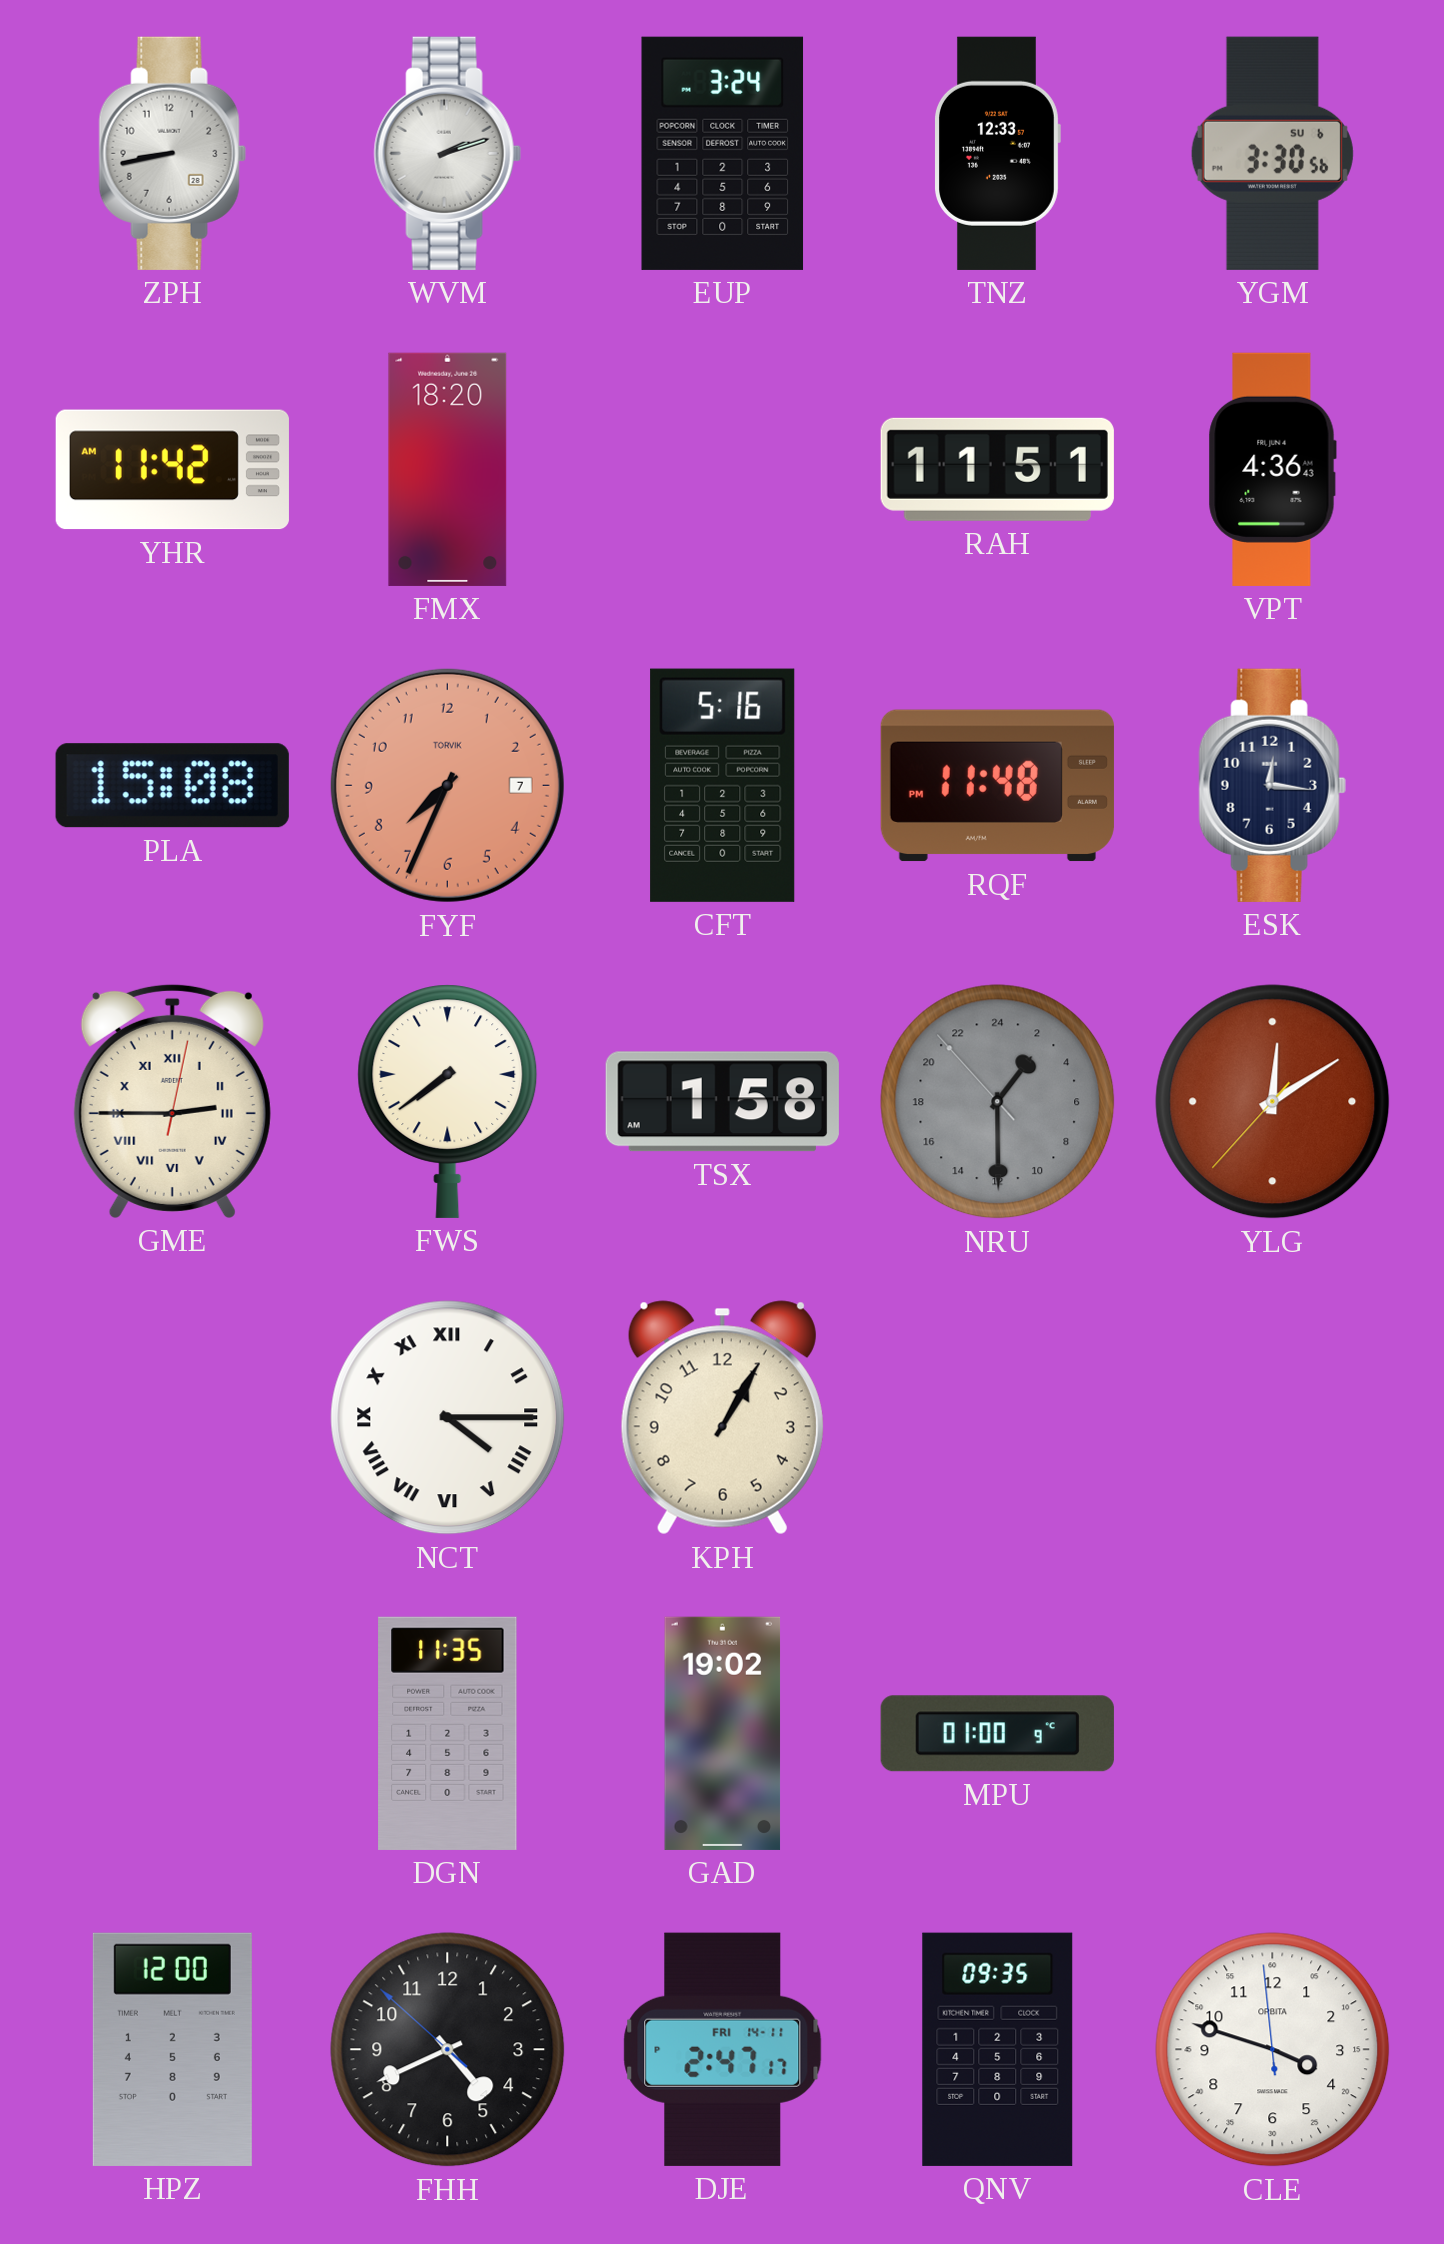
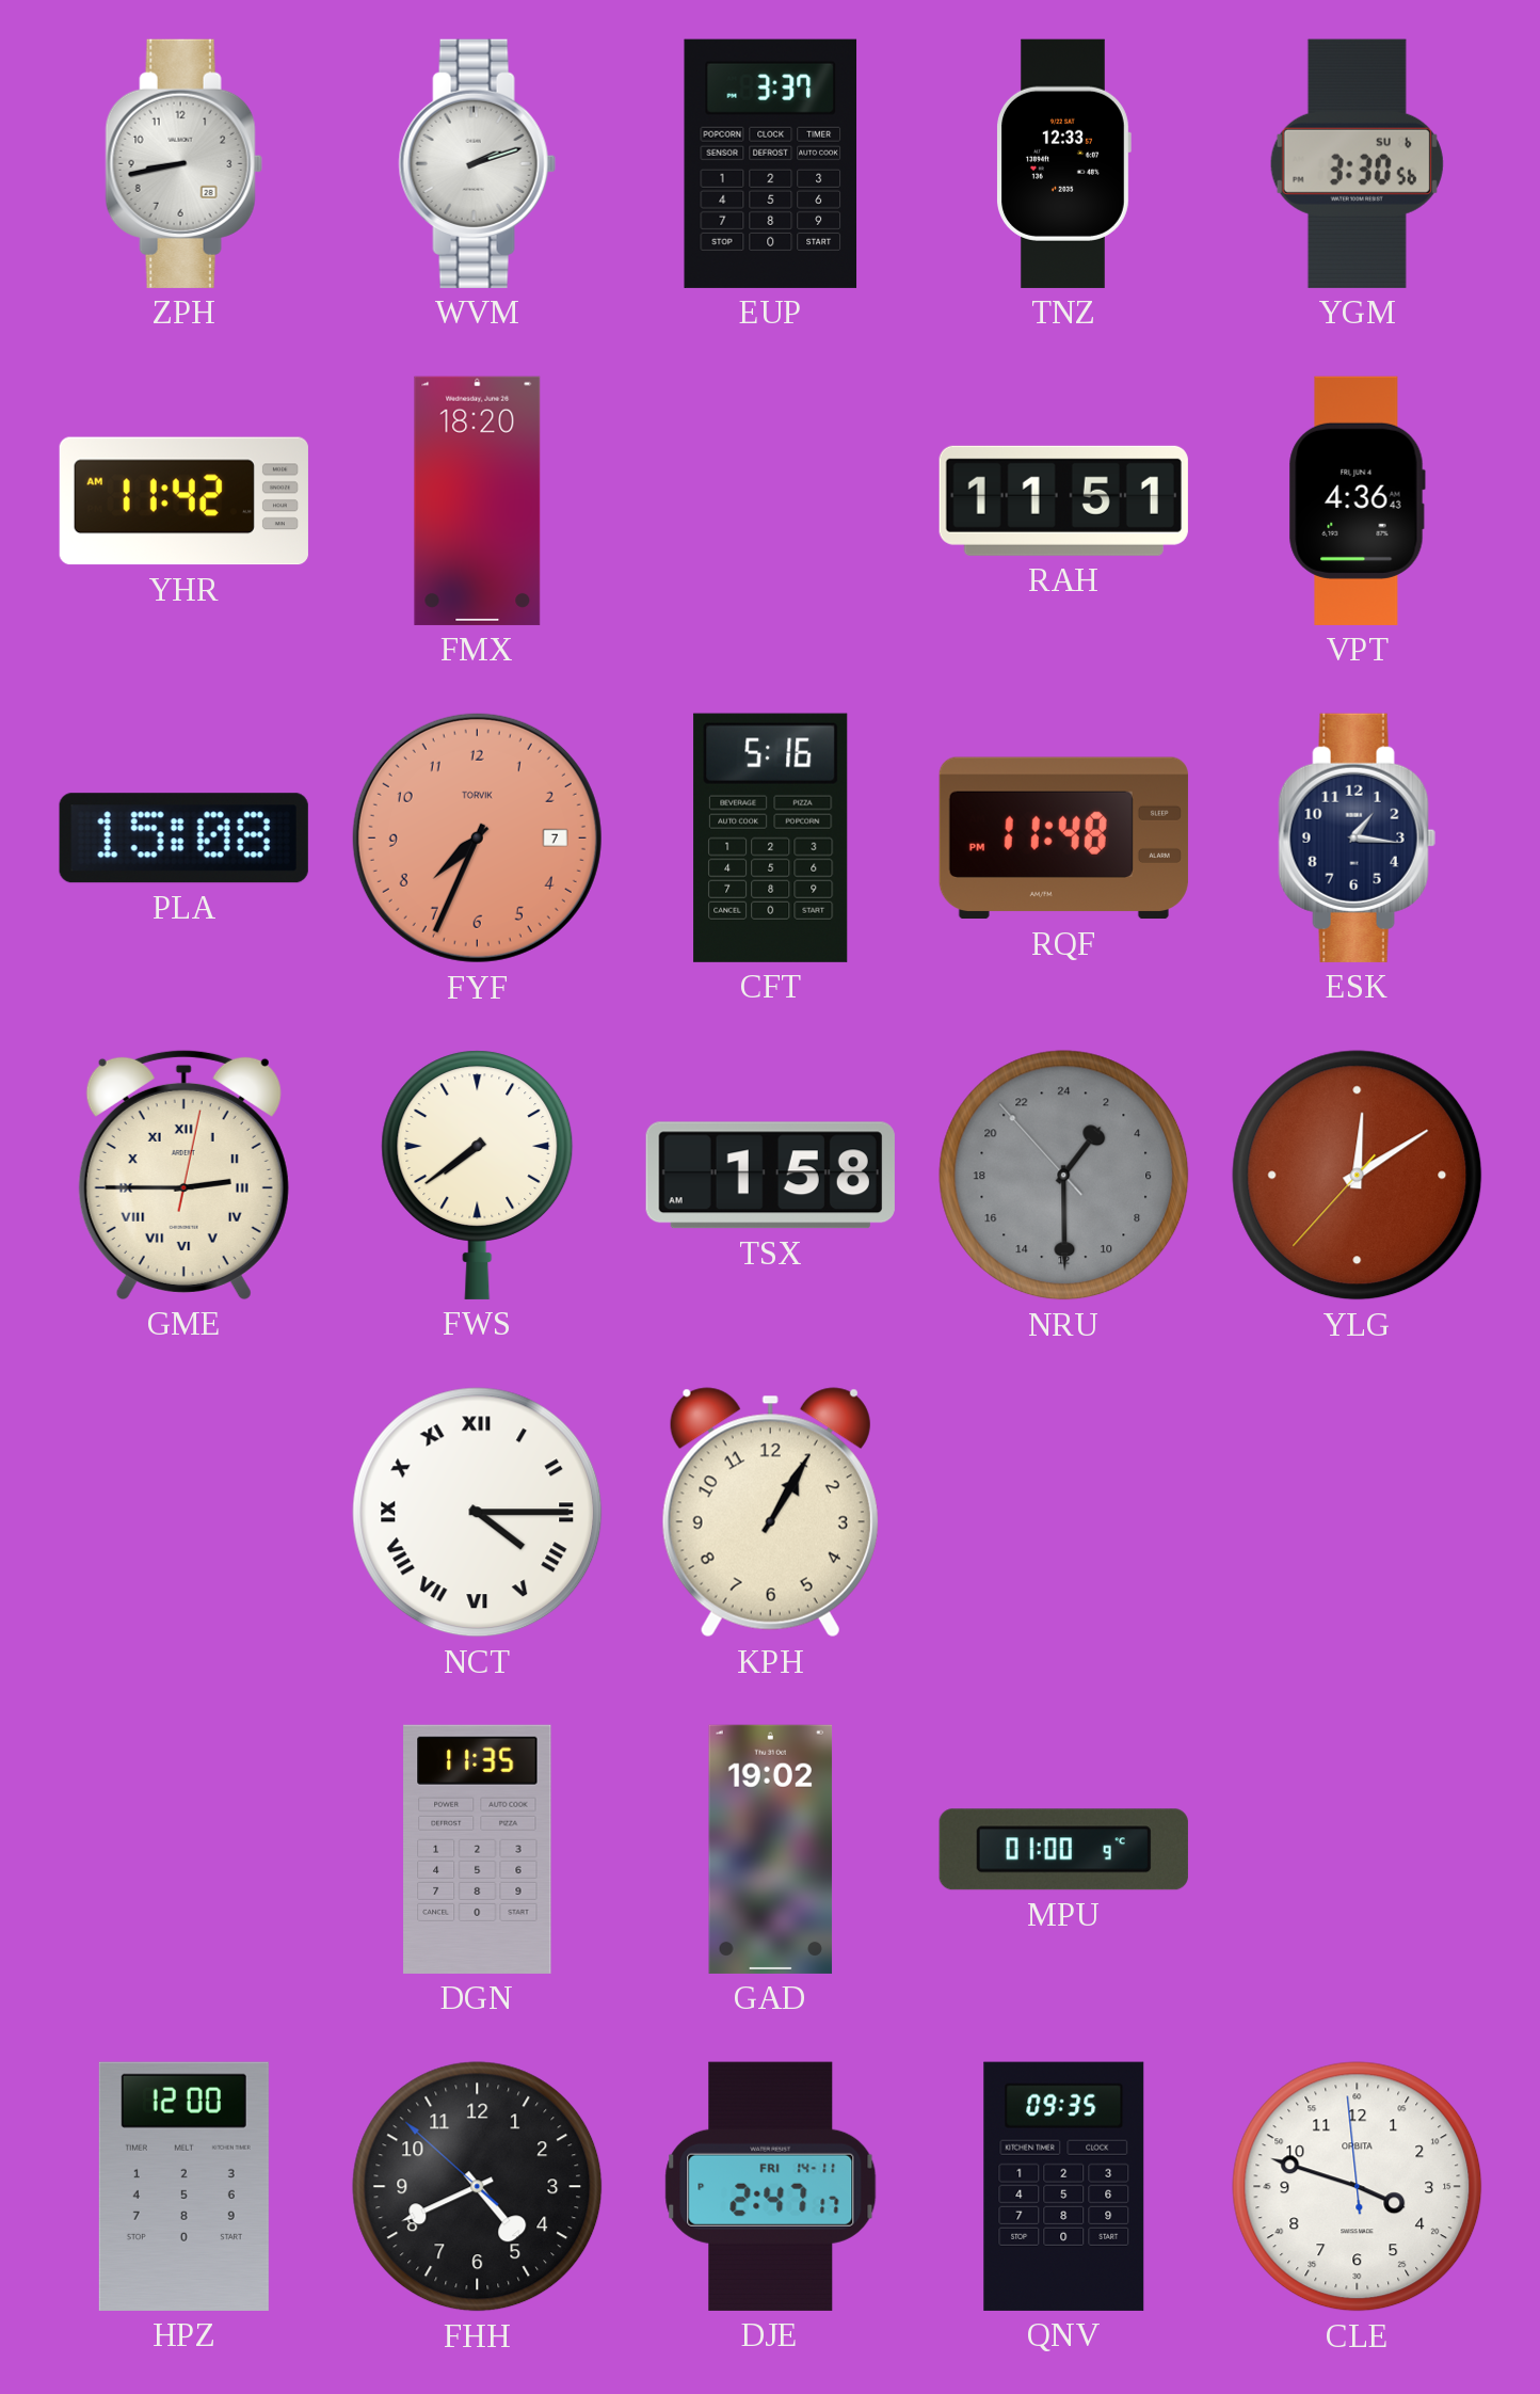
EUP: 3:24 -> 3:37 (771, 163)
ESK: 12:16 -> 1:16 (1357, 837)
